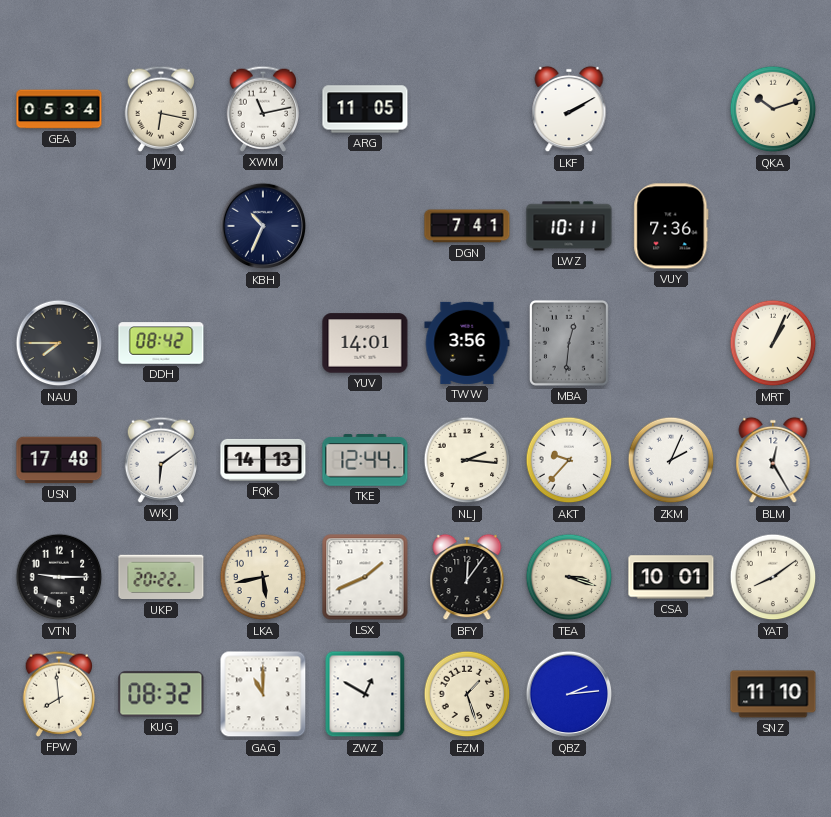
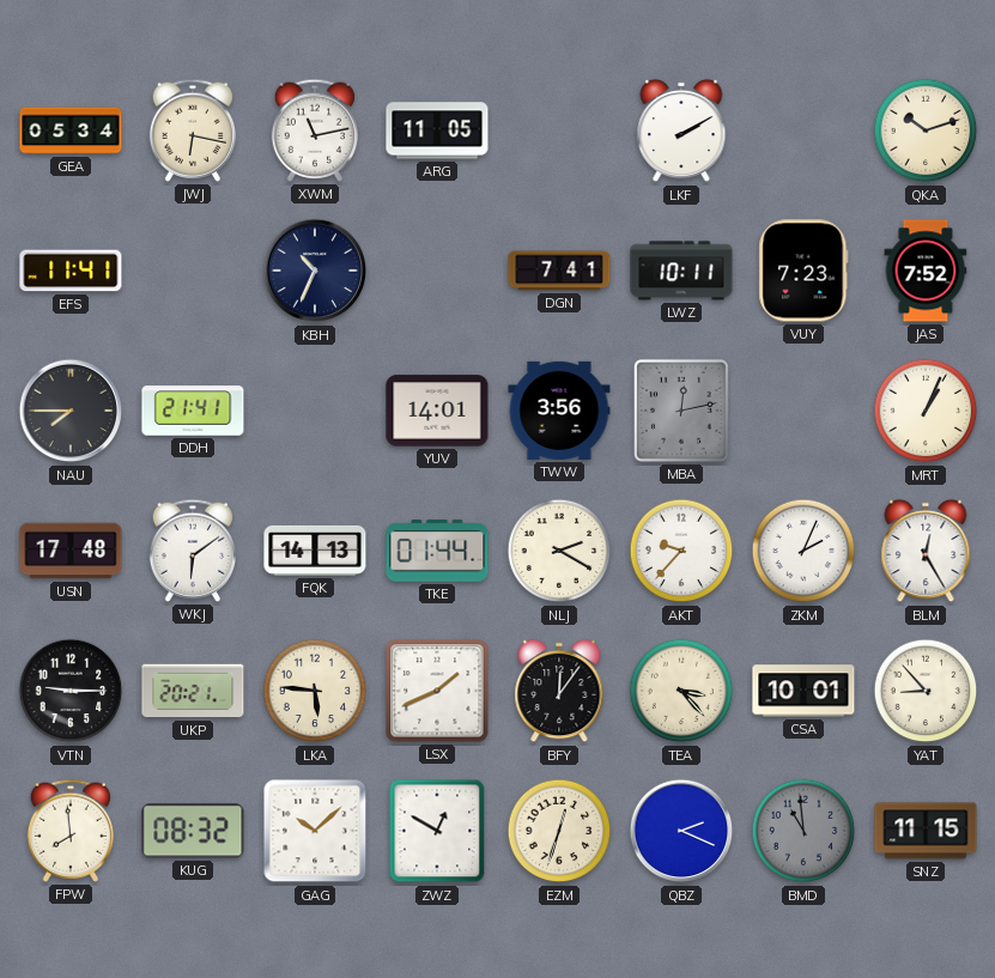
EFS: none -> 11:41 (71, 271)
VUY: 7:36 -> 7:23 (803, 271)
JAS: none -> 7:52 (926, 271)
DDH: 08:42 -> 21:41 (193, 411)
MBA: 12:31 -> 12:13 (681, 411)
TKE: 12:44 -> 01:44 (437, 551)
NLJ: 2:16 -> 2:20 (559, 551)
UKP: 20:22 -> 20:21 (193, 691)
LKA: 5:43 -> 5:46 (315, 691)
TEA: 3:18 -> 3:23 (681, 691)
YAT: 8:09 -> 8:53 (926, 691)
GAG: 11:00 -> 10:08 (315, 831)
EZM: 1:27 -> 12:33 (559, 831)
QBZ: 2:14 -> 2:19 (681, 831)
BMD: none -> 10:59 (803, 831)
SNZ: 11:10 -> 11:15 (926, 831)
